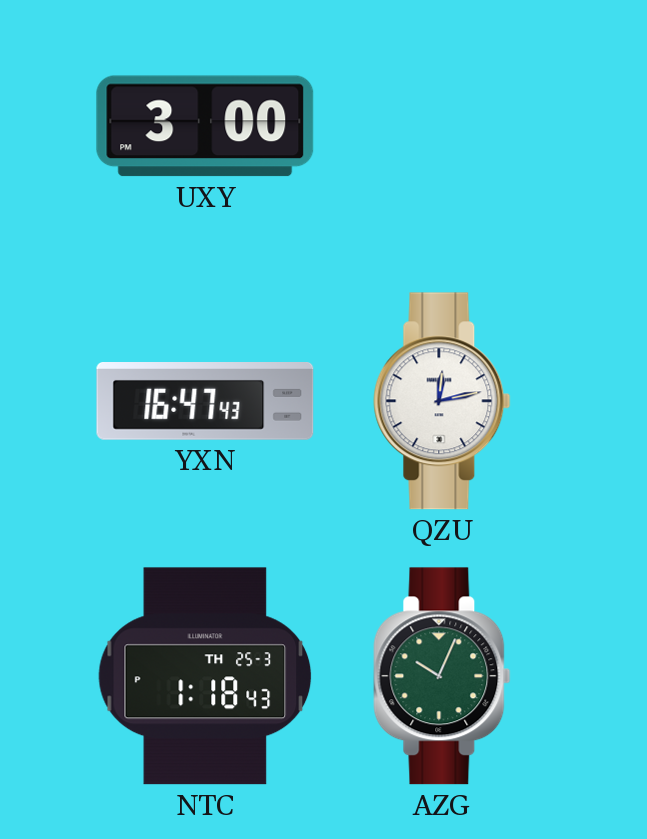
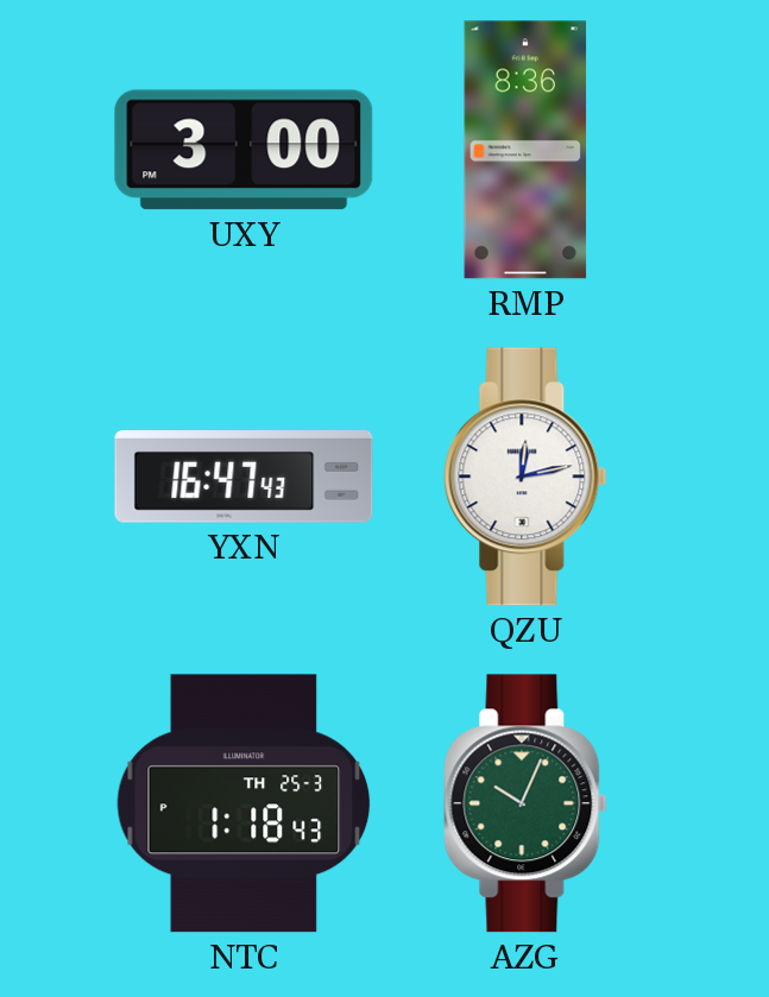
RMP: none -> 8:36 (525, 150)
